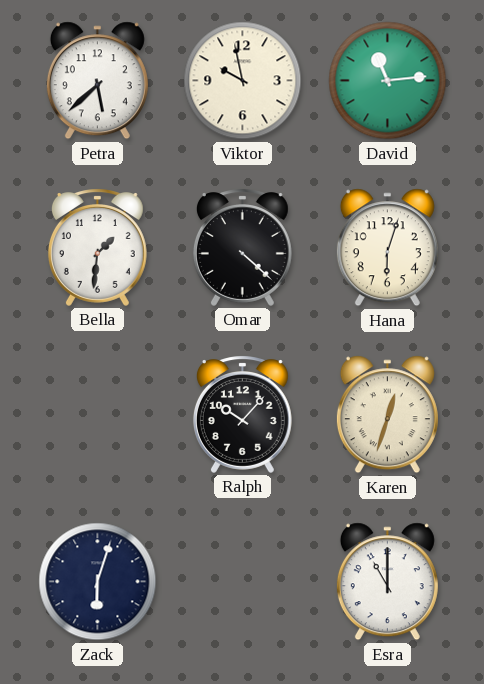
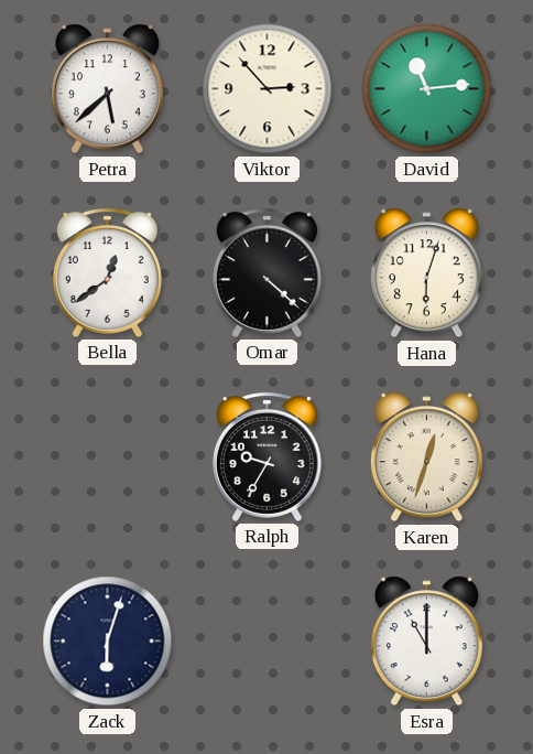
Viktor: 9:58 -> 2:53 (268, 89)
Bella: 1:31 -> 12:39 (107, 272)
Ralph: 10:07 -> 9:35 (266, 456)
